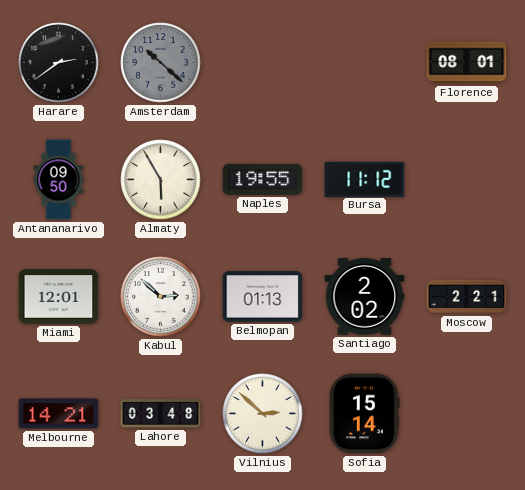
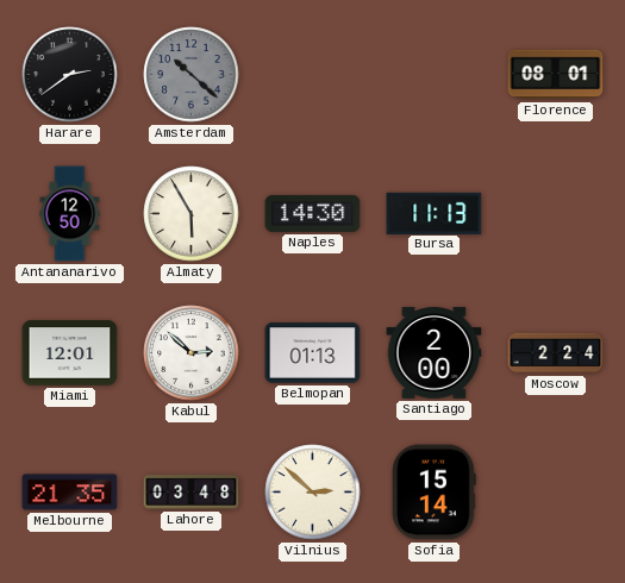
Antananarivo: 09:50 -> 12:50 (70, 214)
Naples: 19:55 -> 14:30 (313, 213)
Bursa: 11:12 -> 11:13 (435, 213)
Santiago: 2:02 -> 2:00 (435, 353)
Moscow: 2:21 -> 2:24 (556, 353)
Melbourne: 14:21 -> 21:35 (70, 493)
